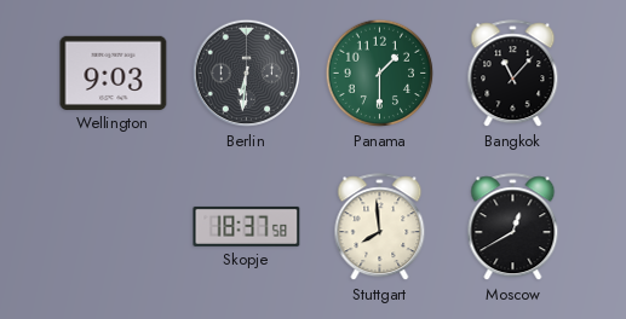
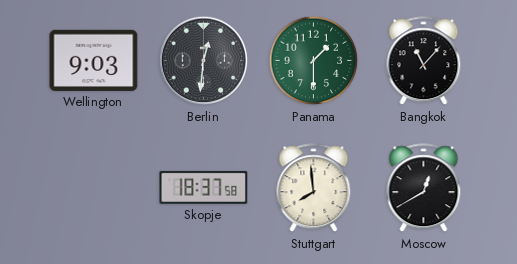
Berlin: 6:31 -> 12:31 (204, 61)
